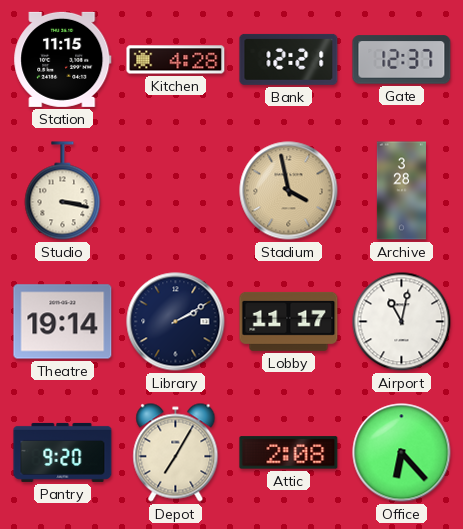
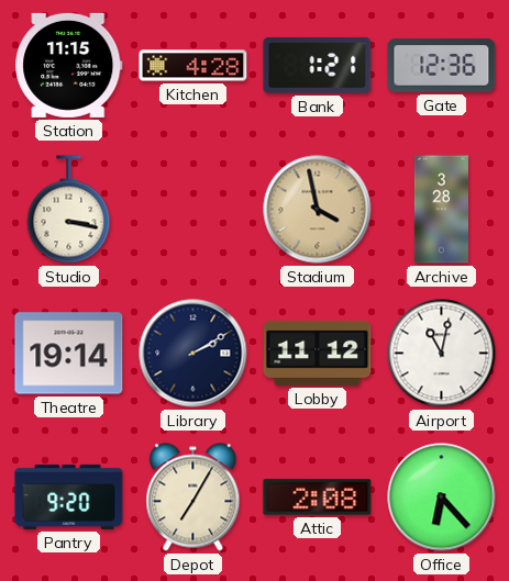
Bank: 12:21 -> 1:21 (318, 65)
Gate: 12:37 -> 12:36 (442, 66)
Lobby: 11:17 -> 11:12 (318, 353)
